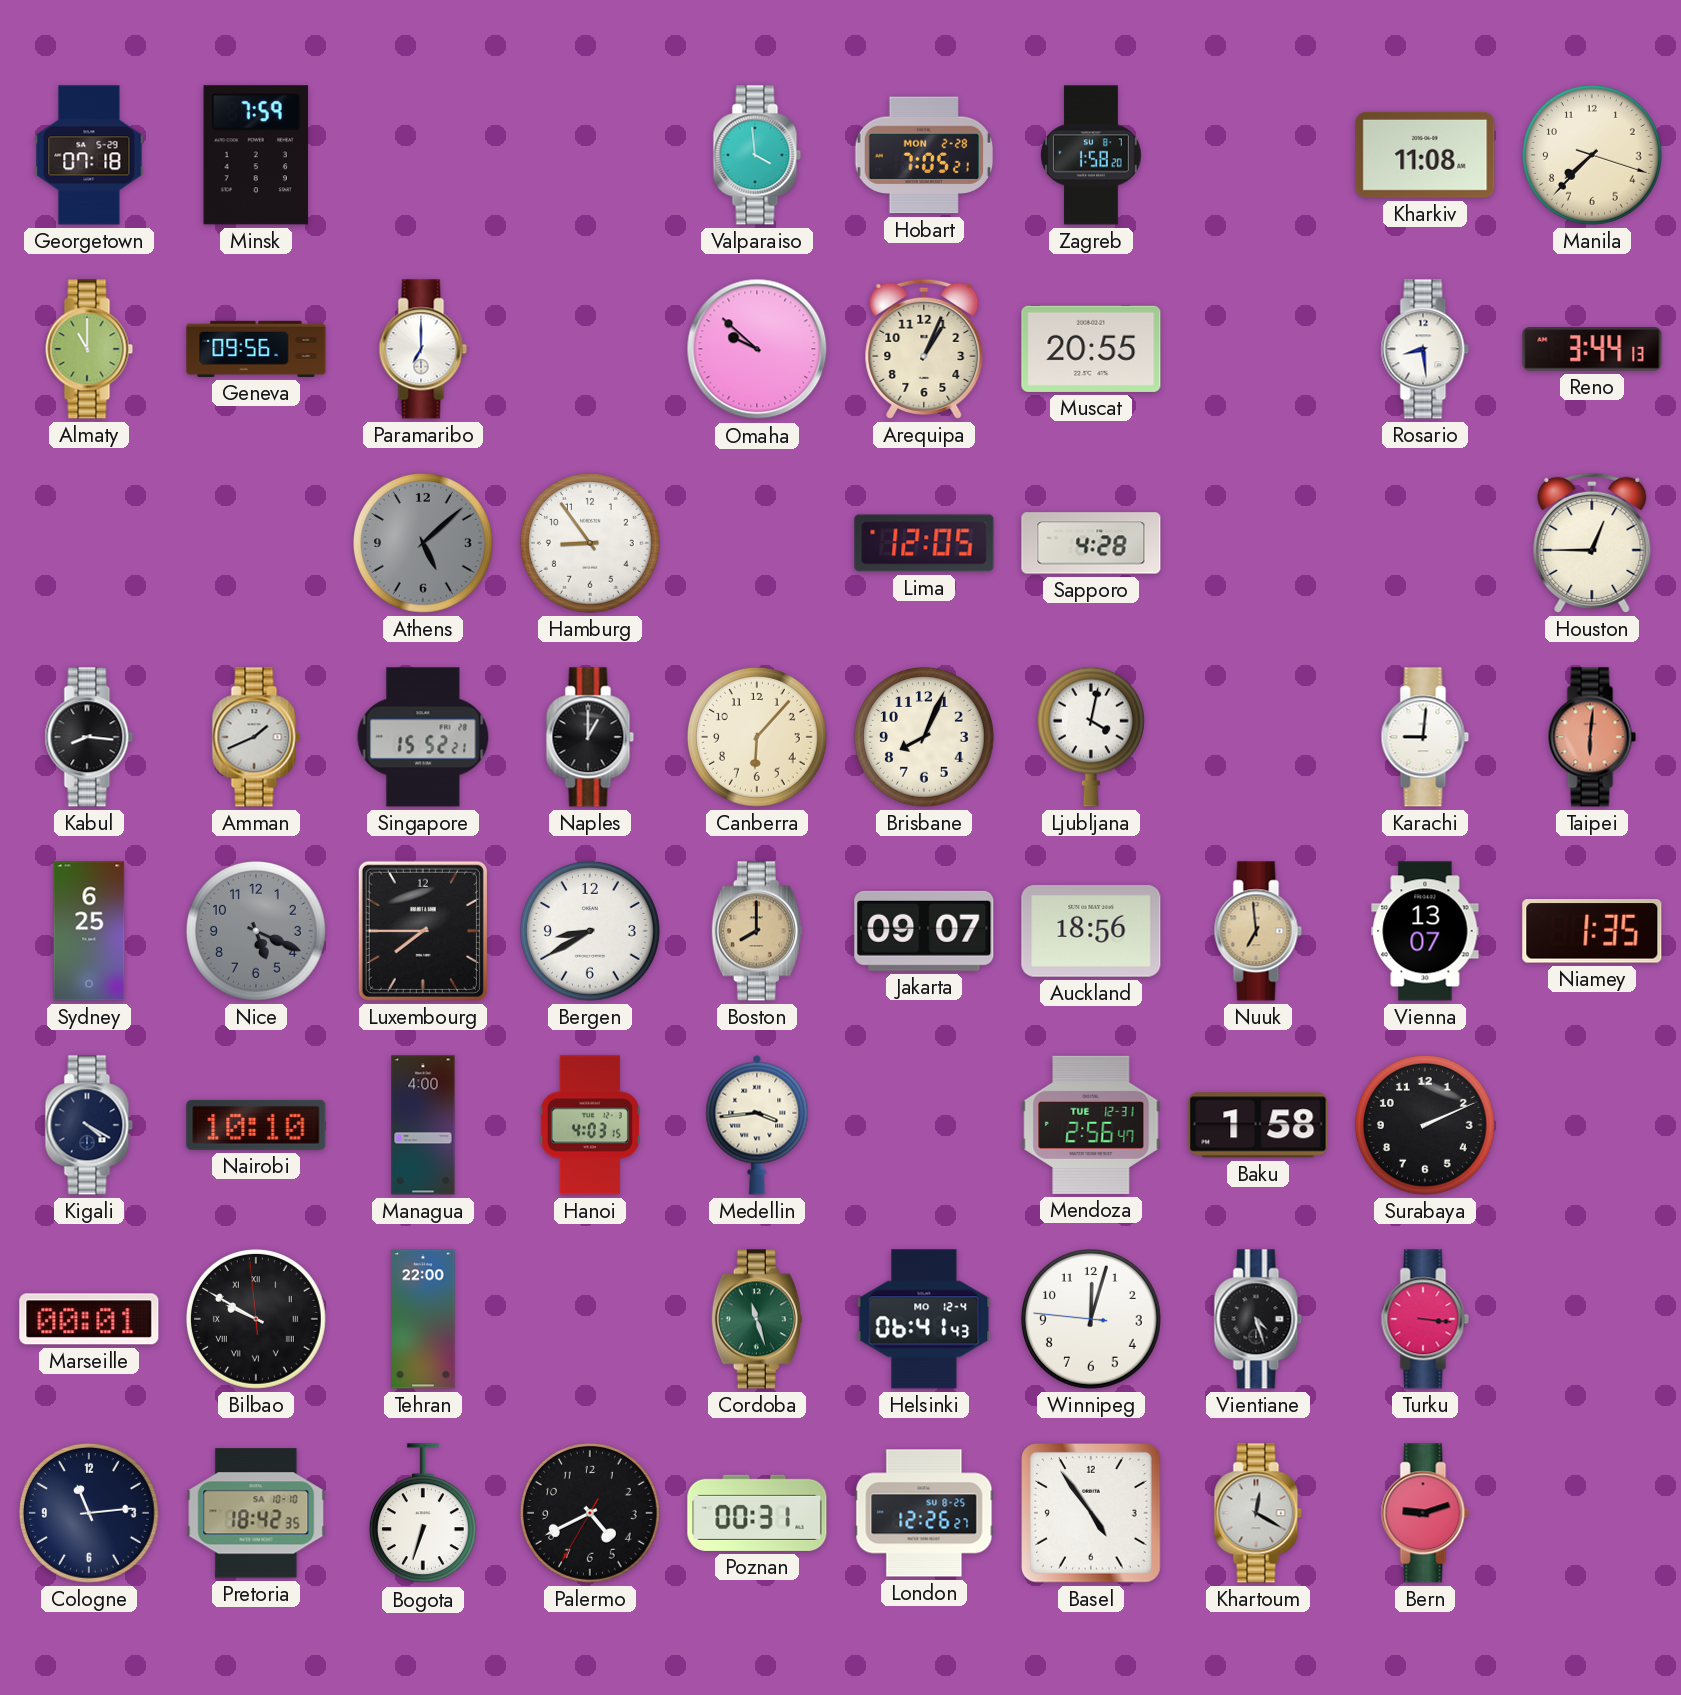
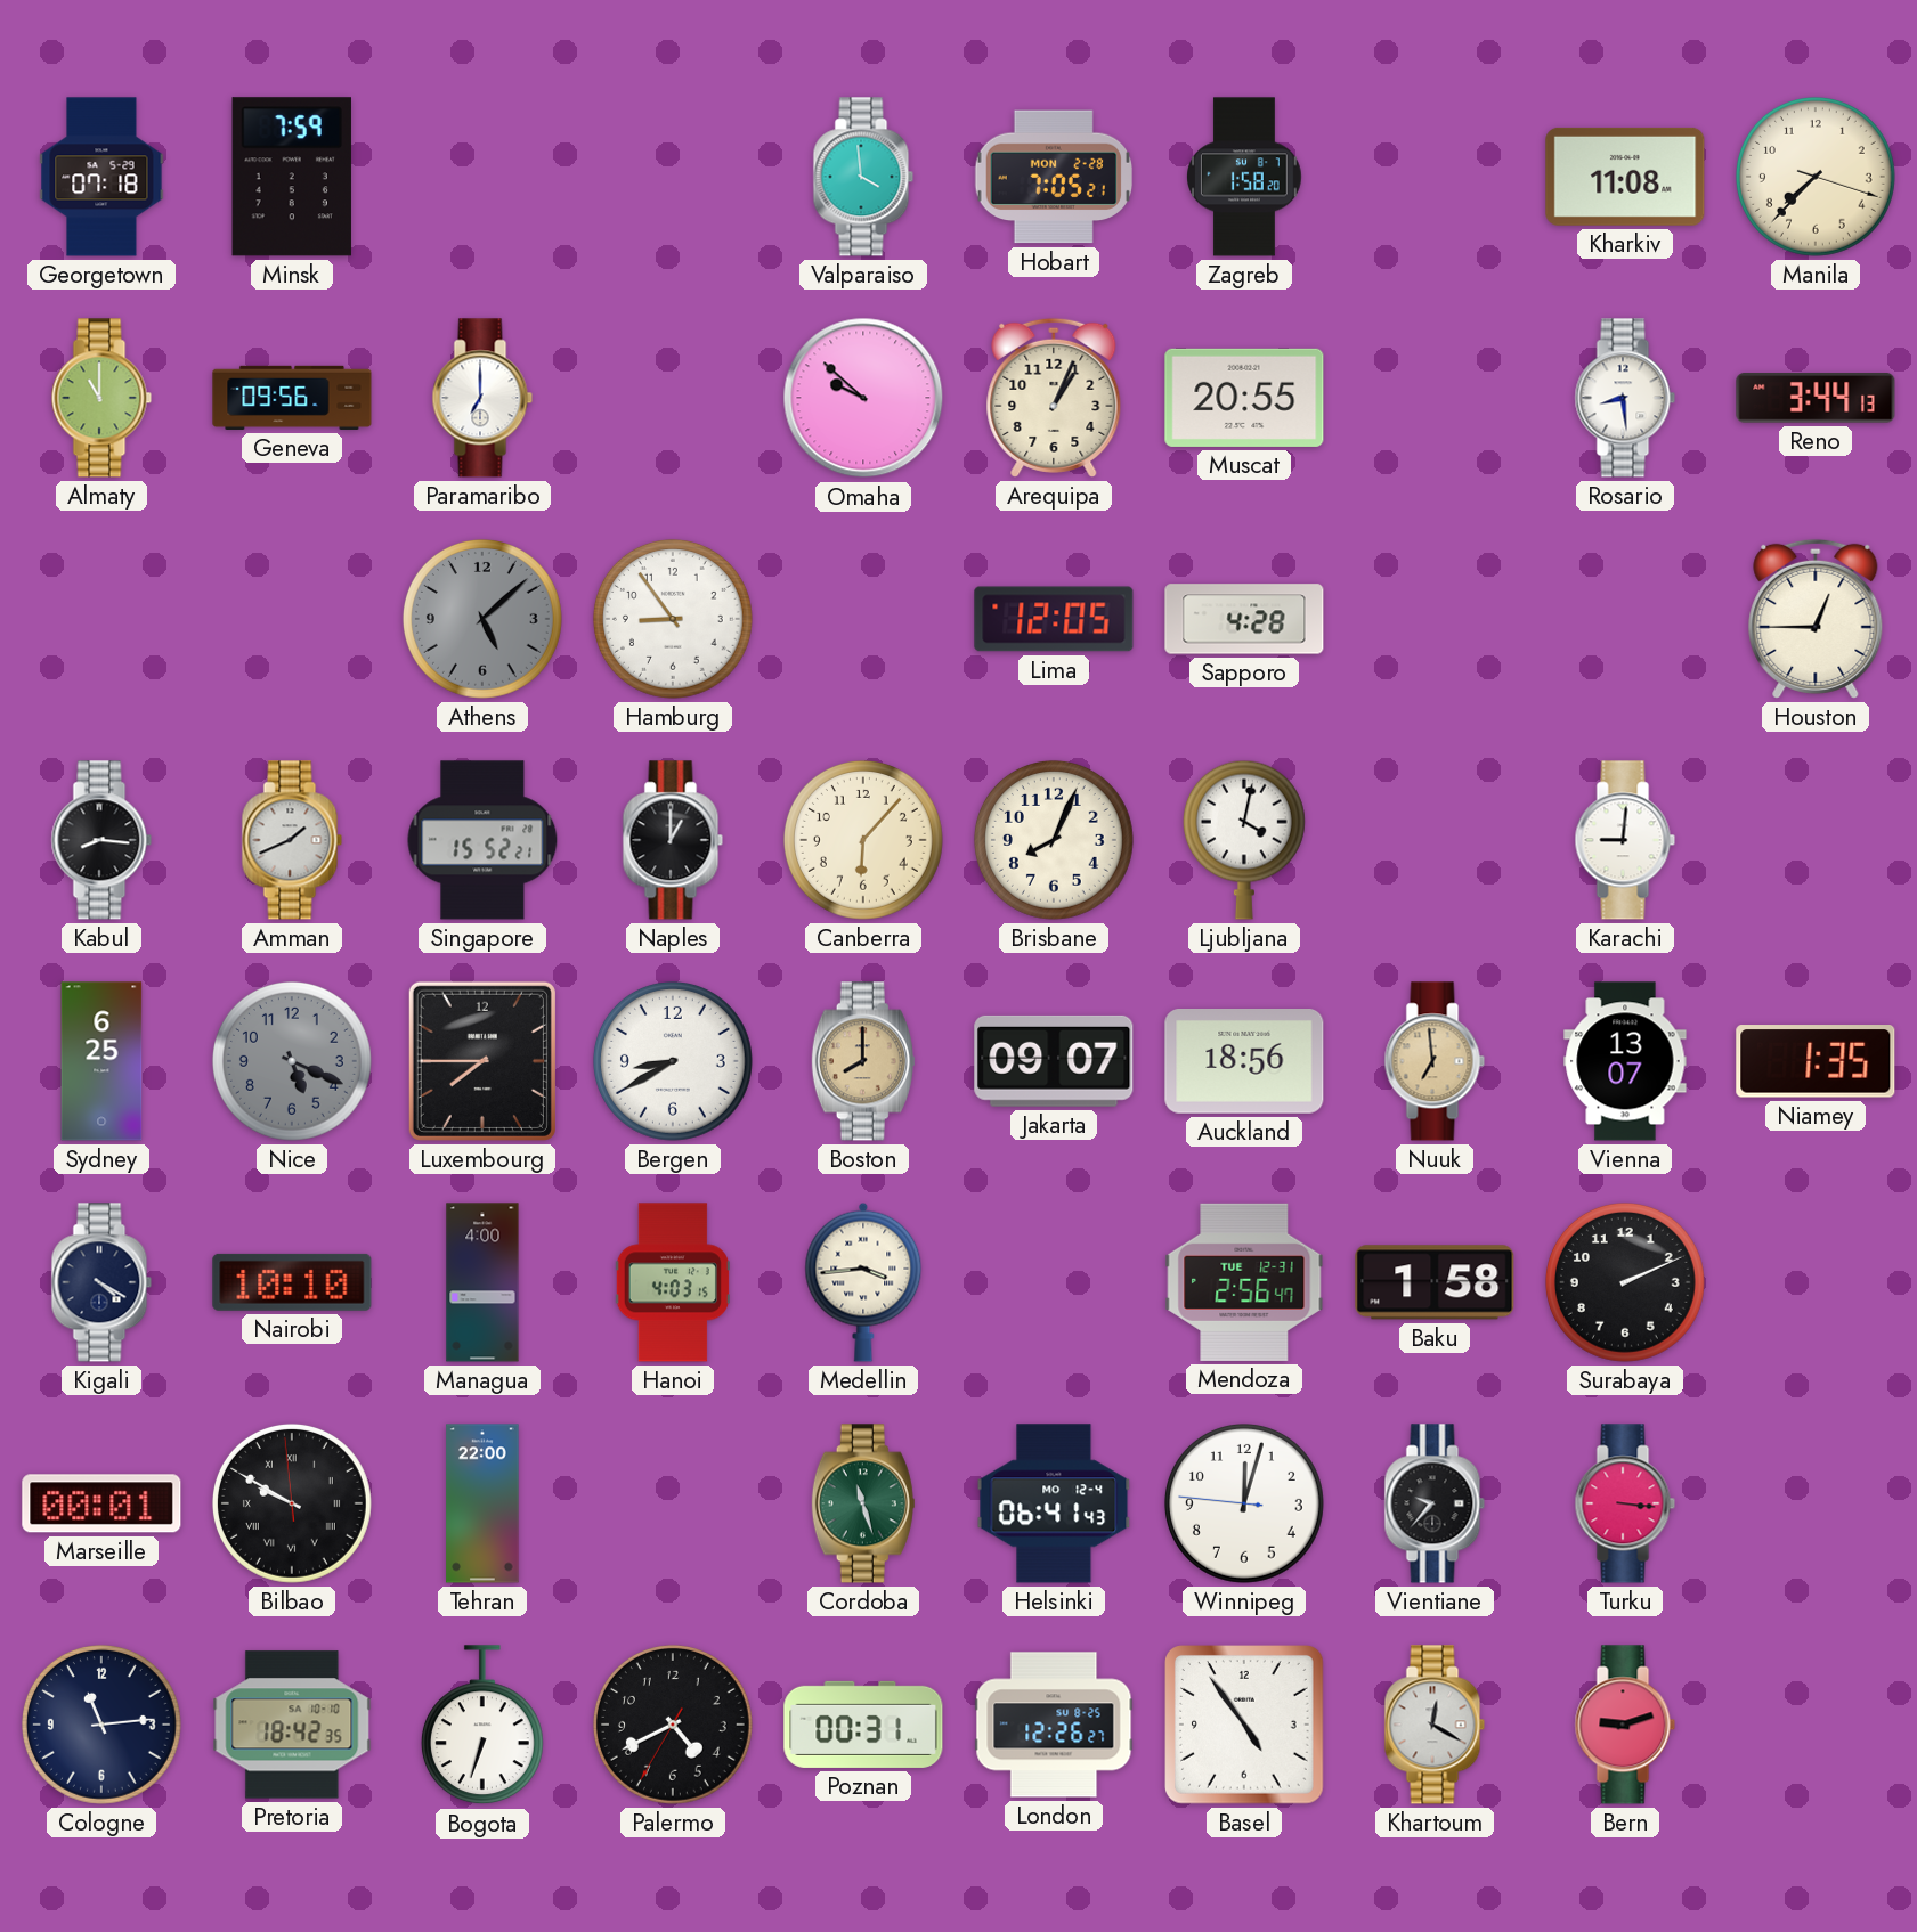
Taipei: 6:01 -> none (1592, 737)
Vientiane: 4:27 -> 9:37 (1435, 1503)
